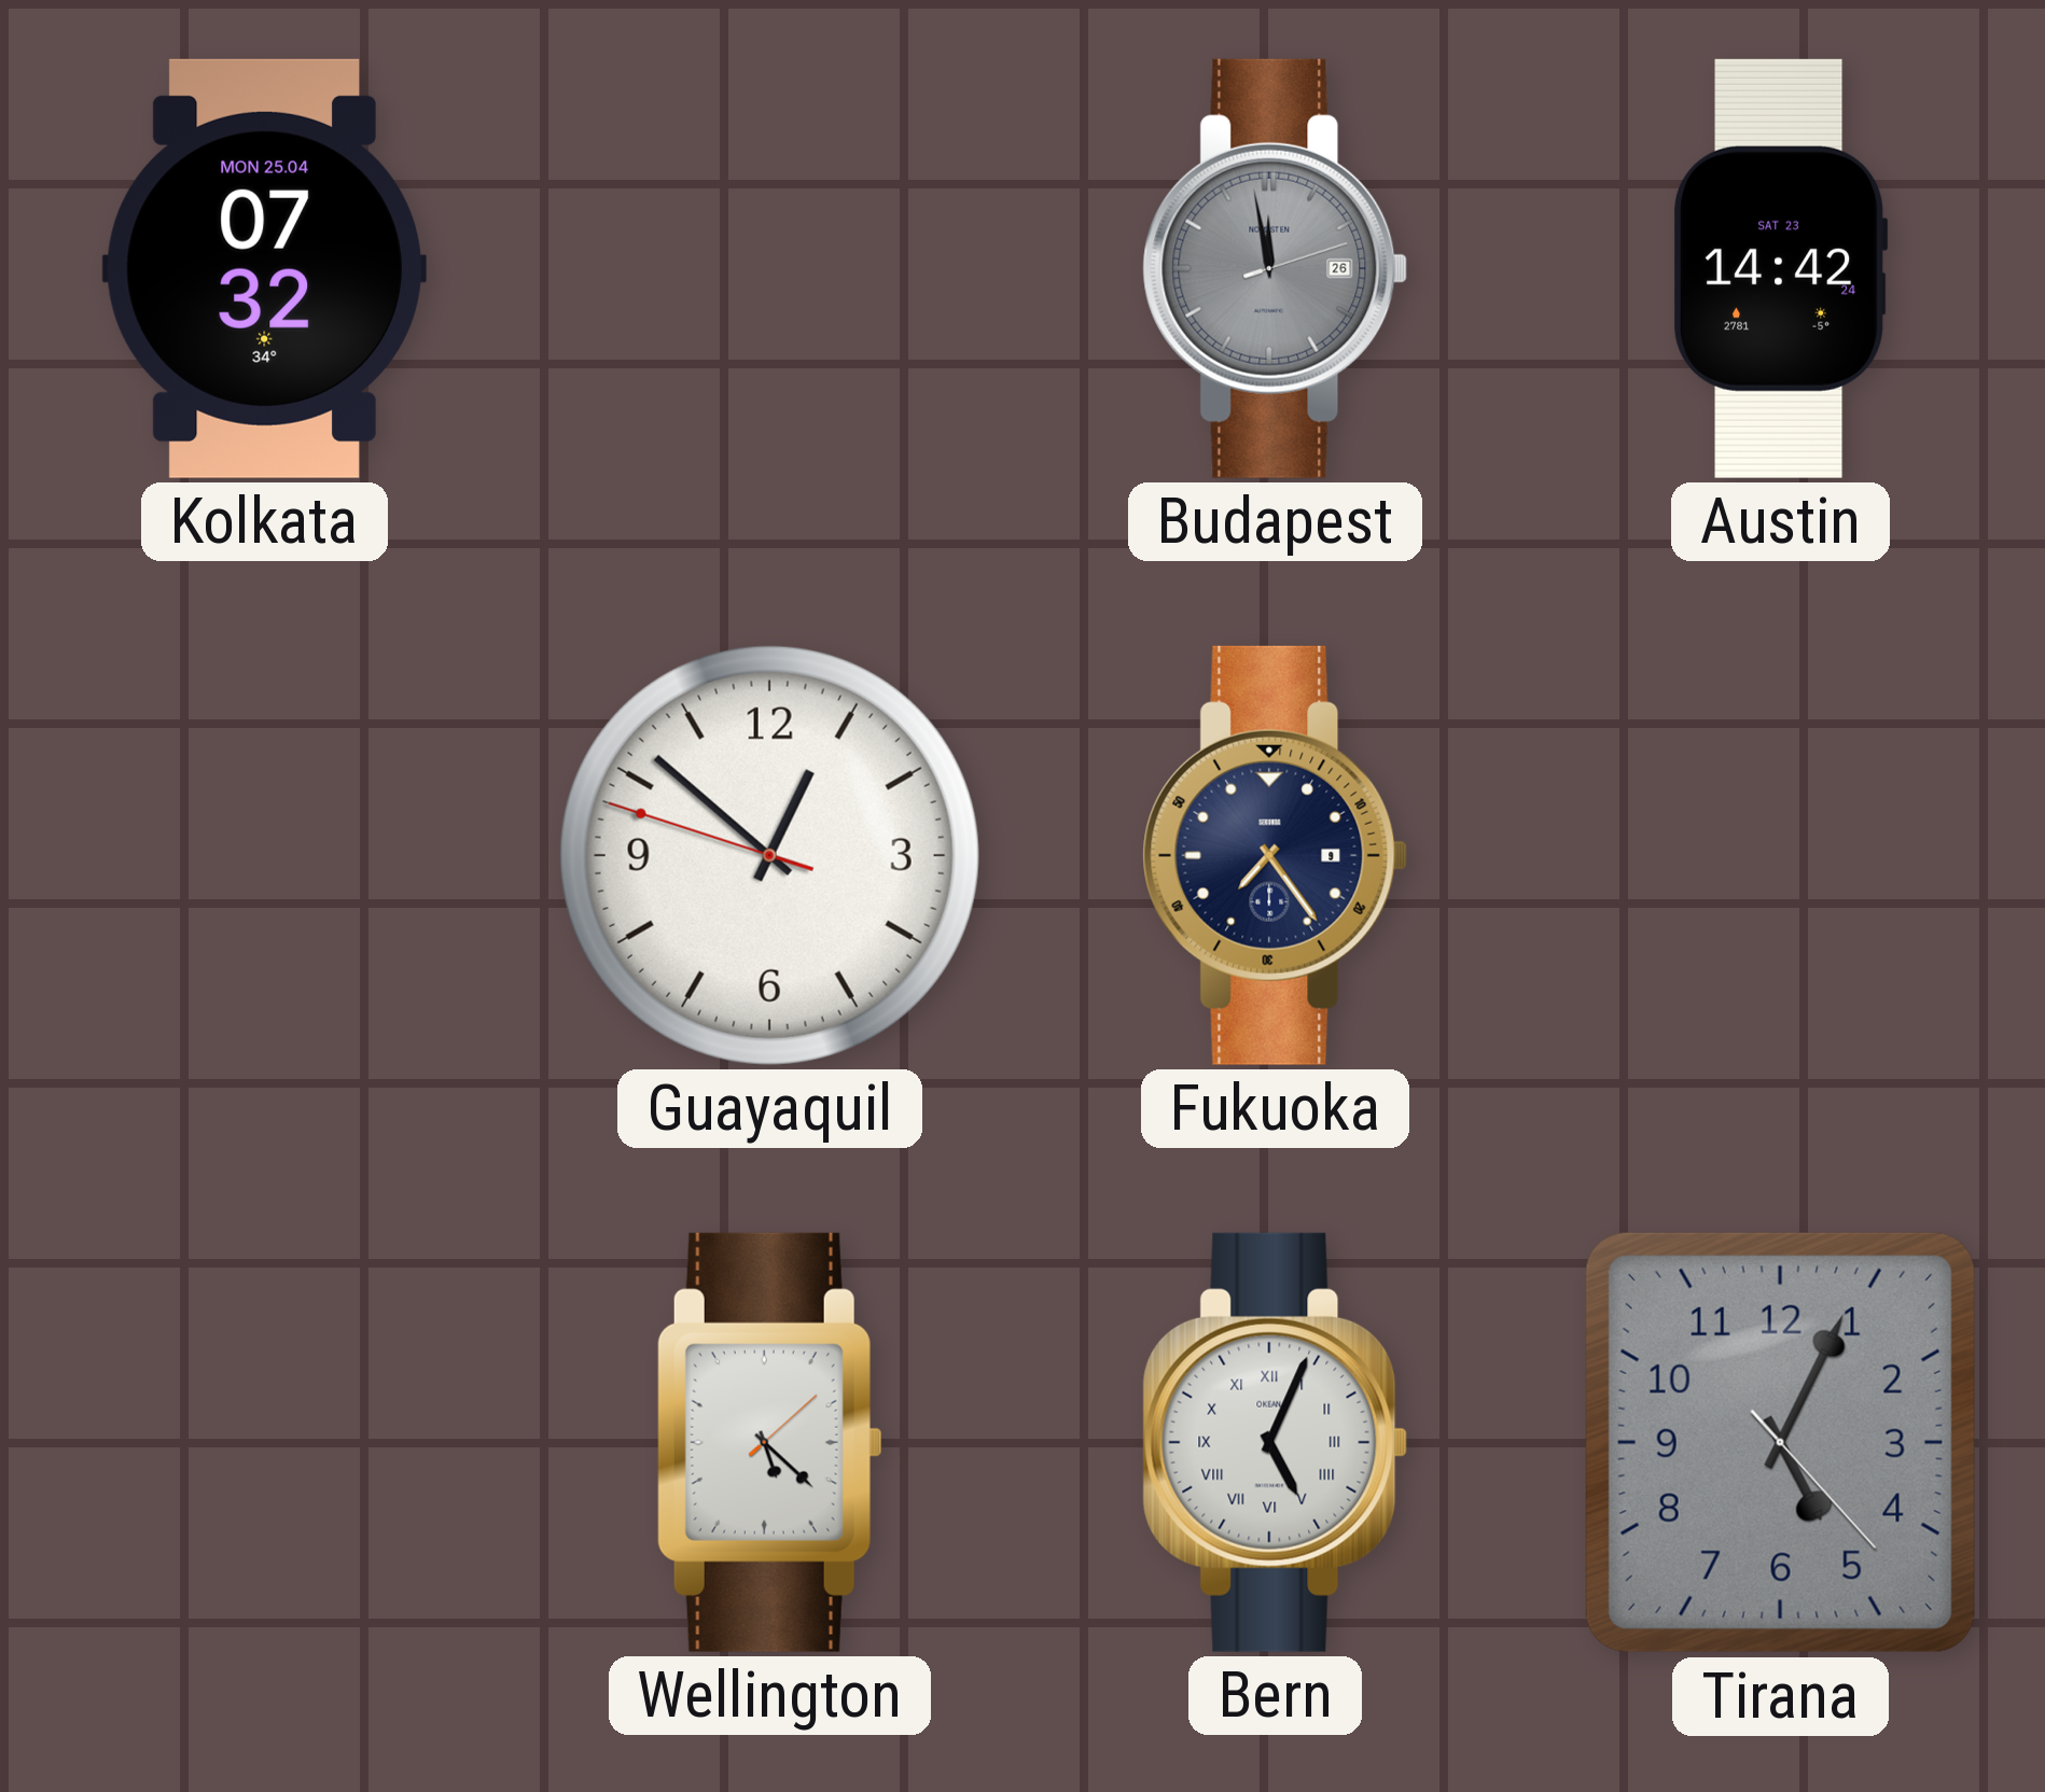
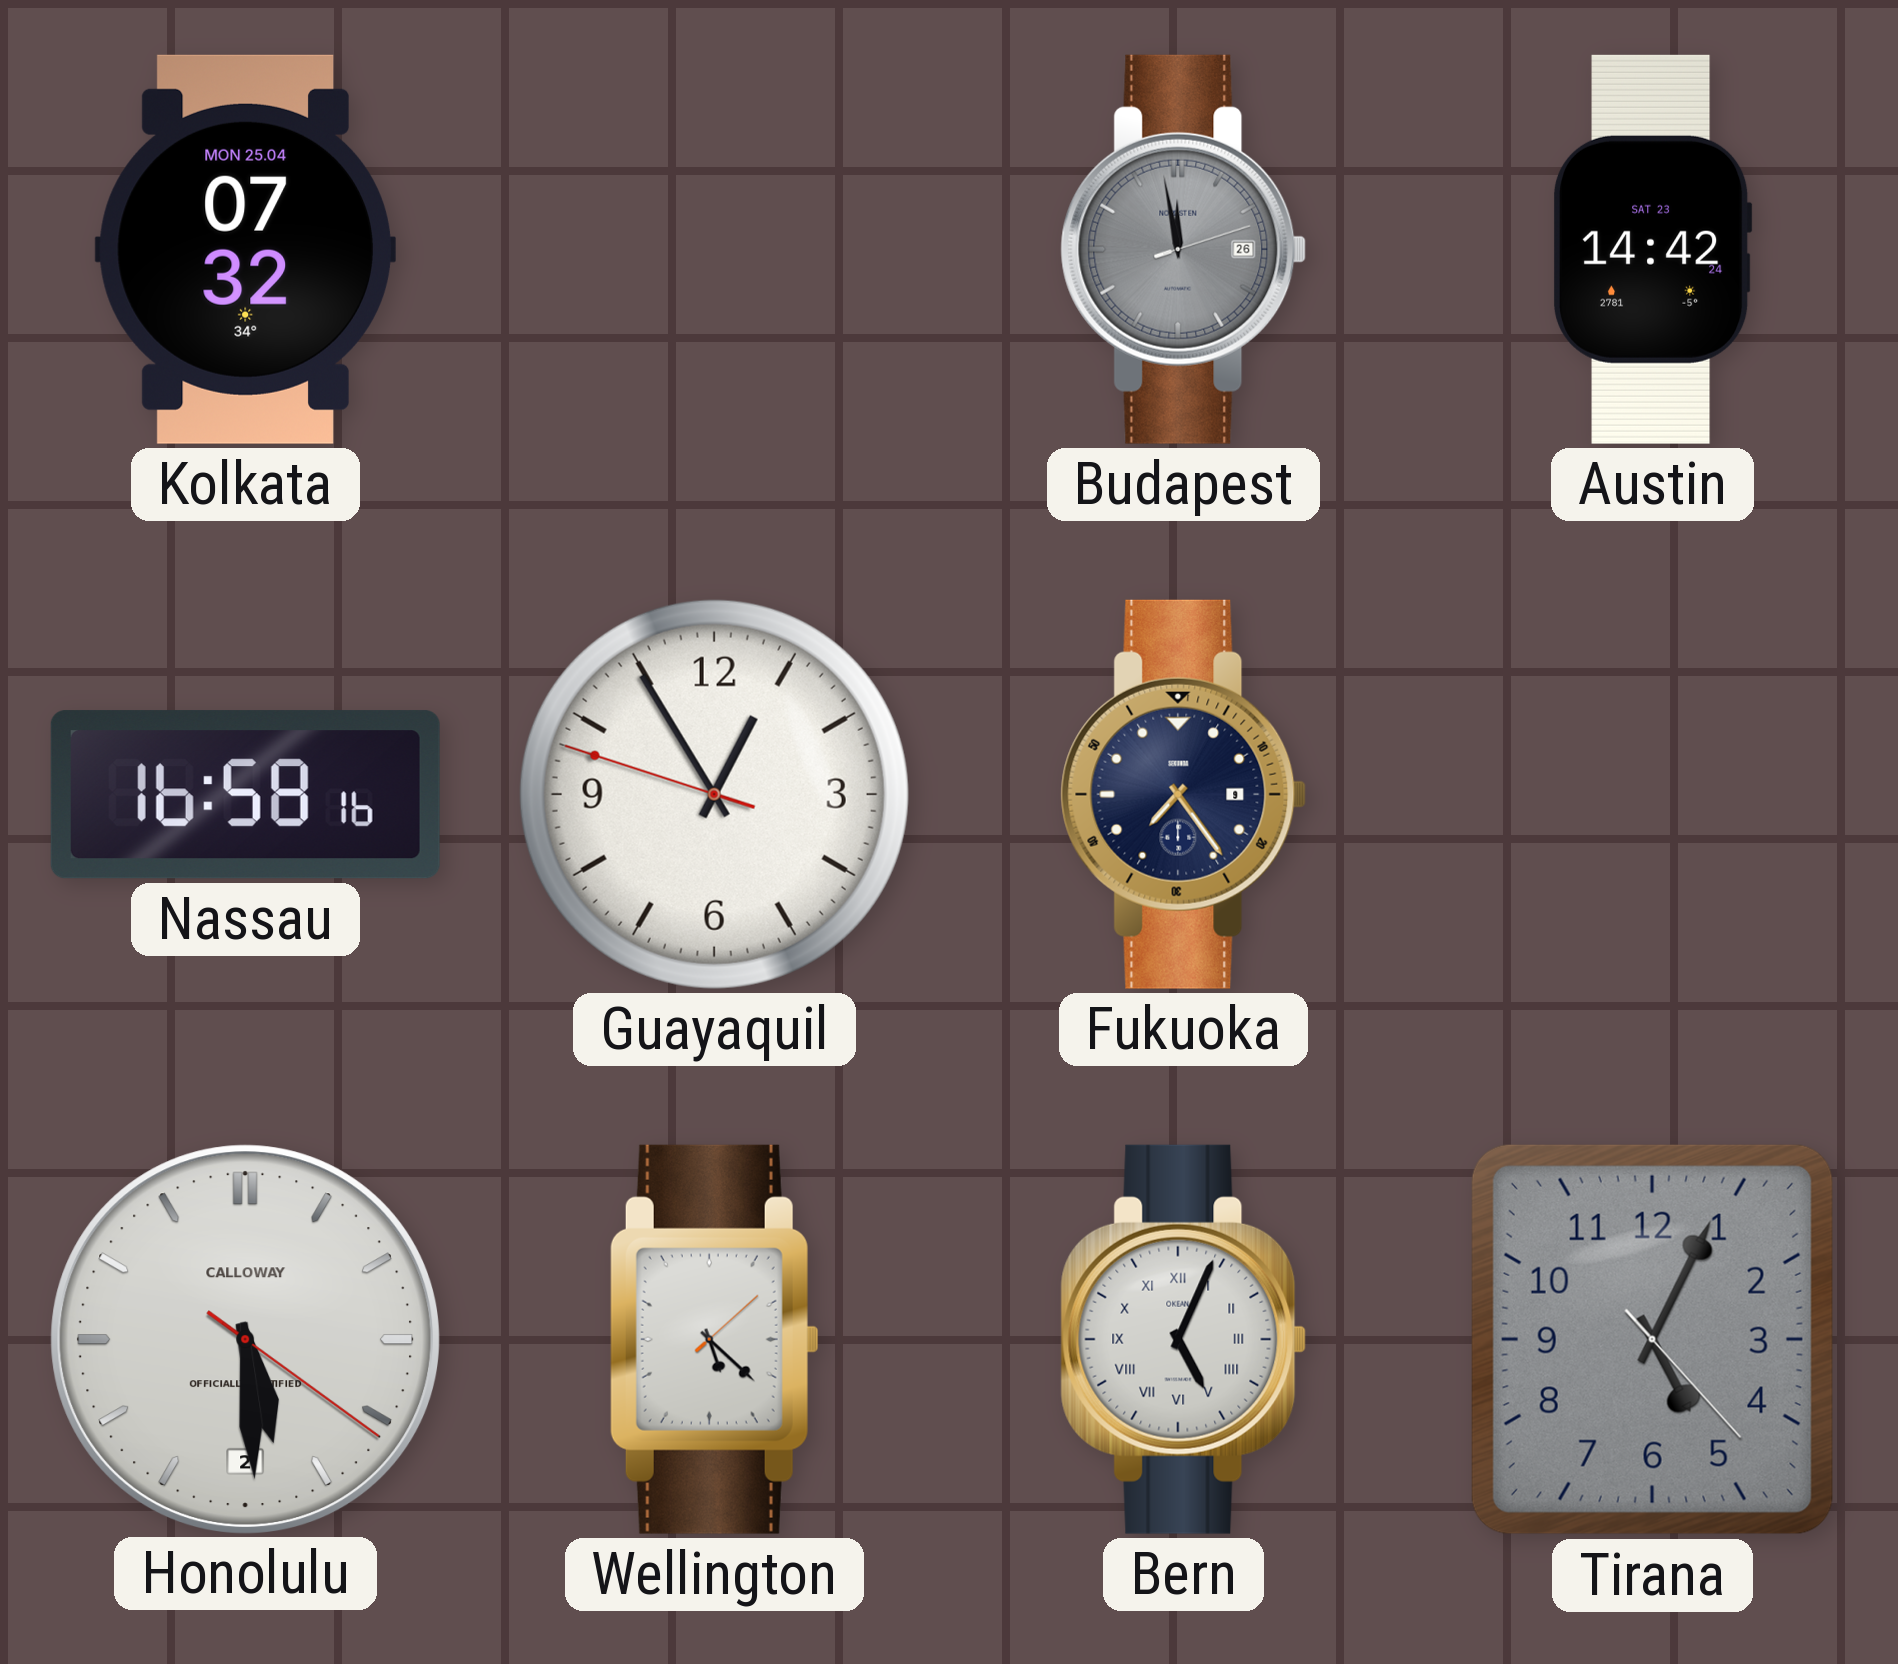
Nassau: none -> 16:58 (245, 795)
Guayaquil: 12:51 -> 12:54 (714, 794)
Honolulu: none -> 5:29 (245, 1339)
